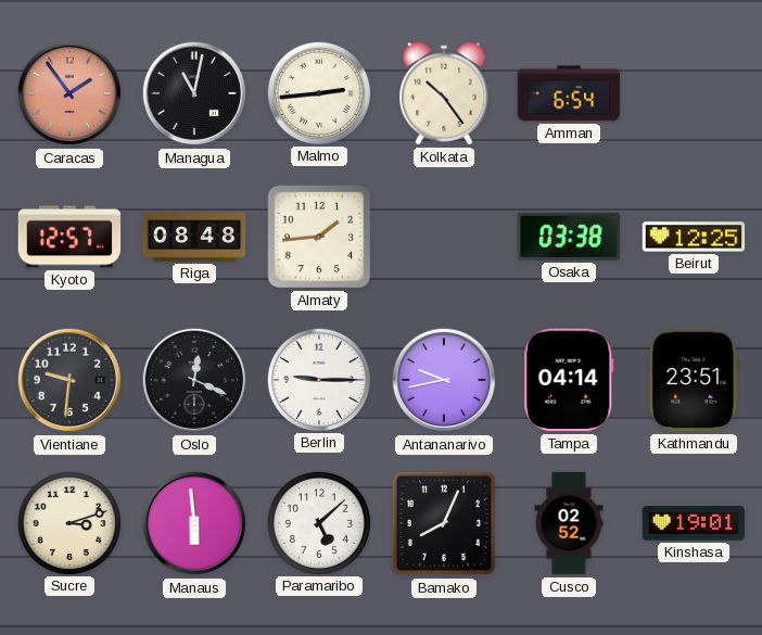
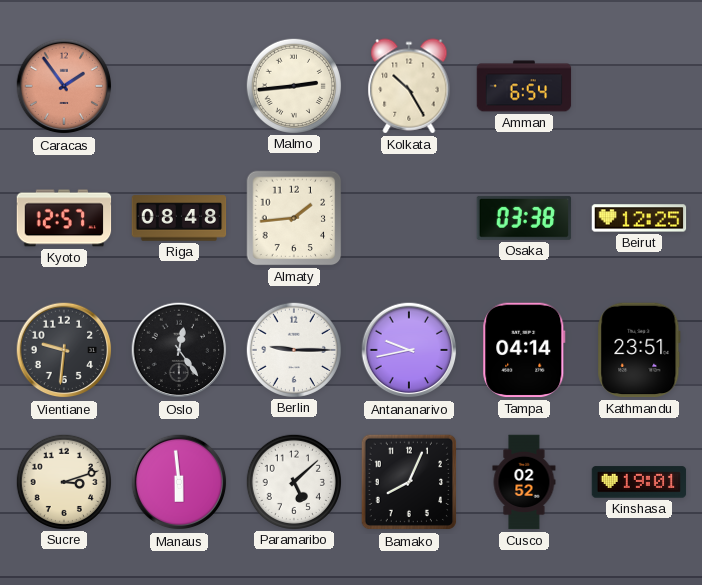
Managua: 11:02 -> none (194, 93)
Kolkata: 10:24 -> 10:25 (409, 86)
Oslo: 12:19 -> 12:24 (179, 350)
